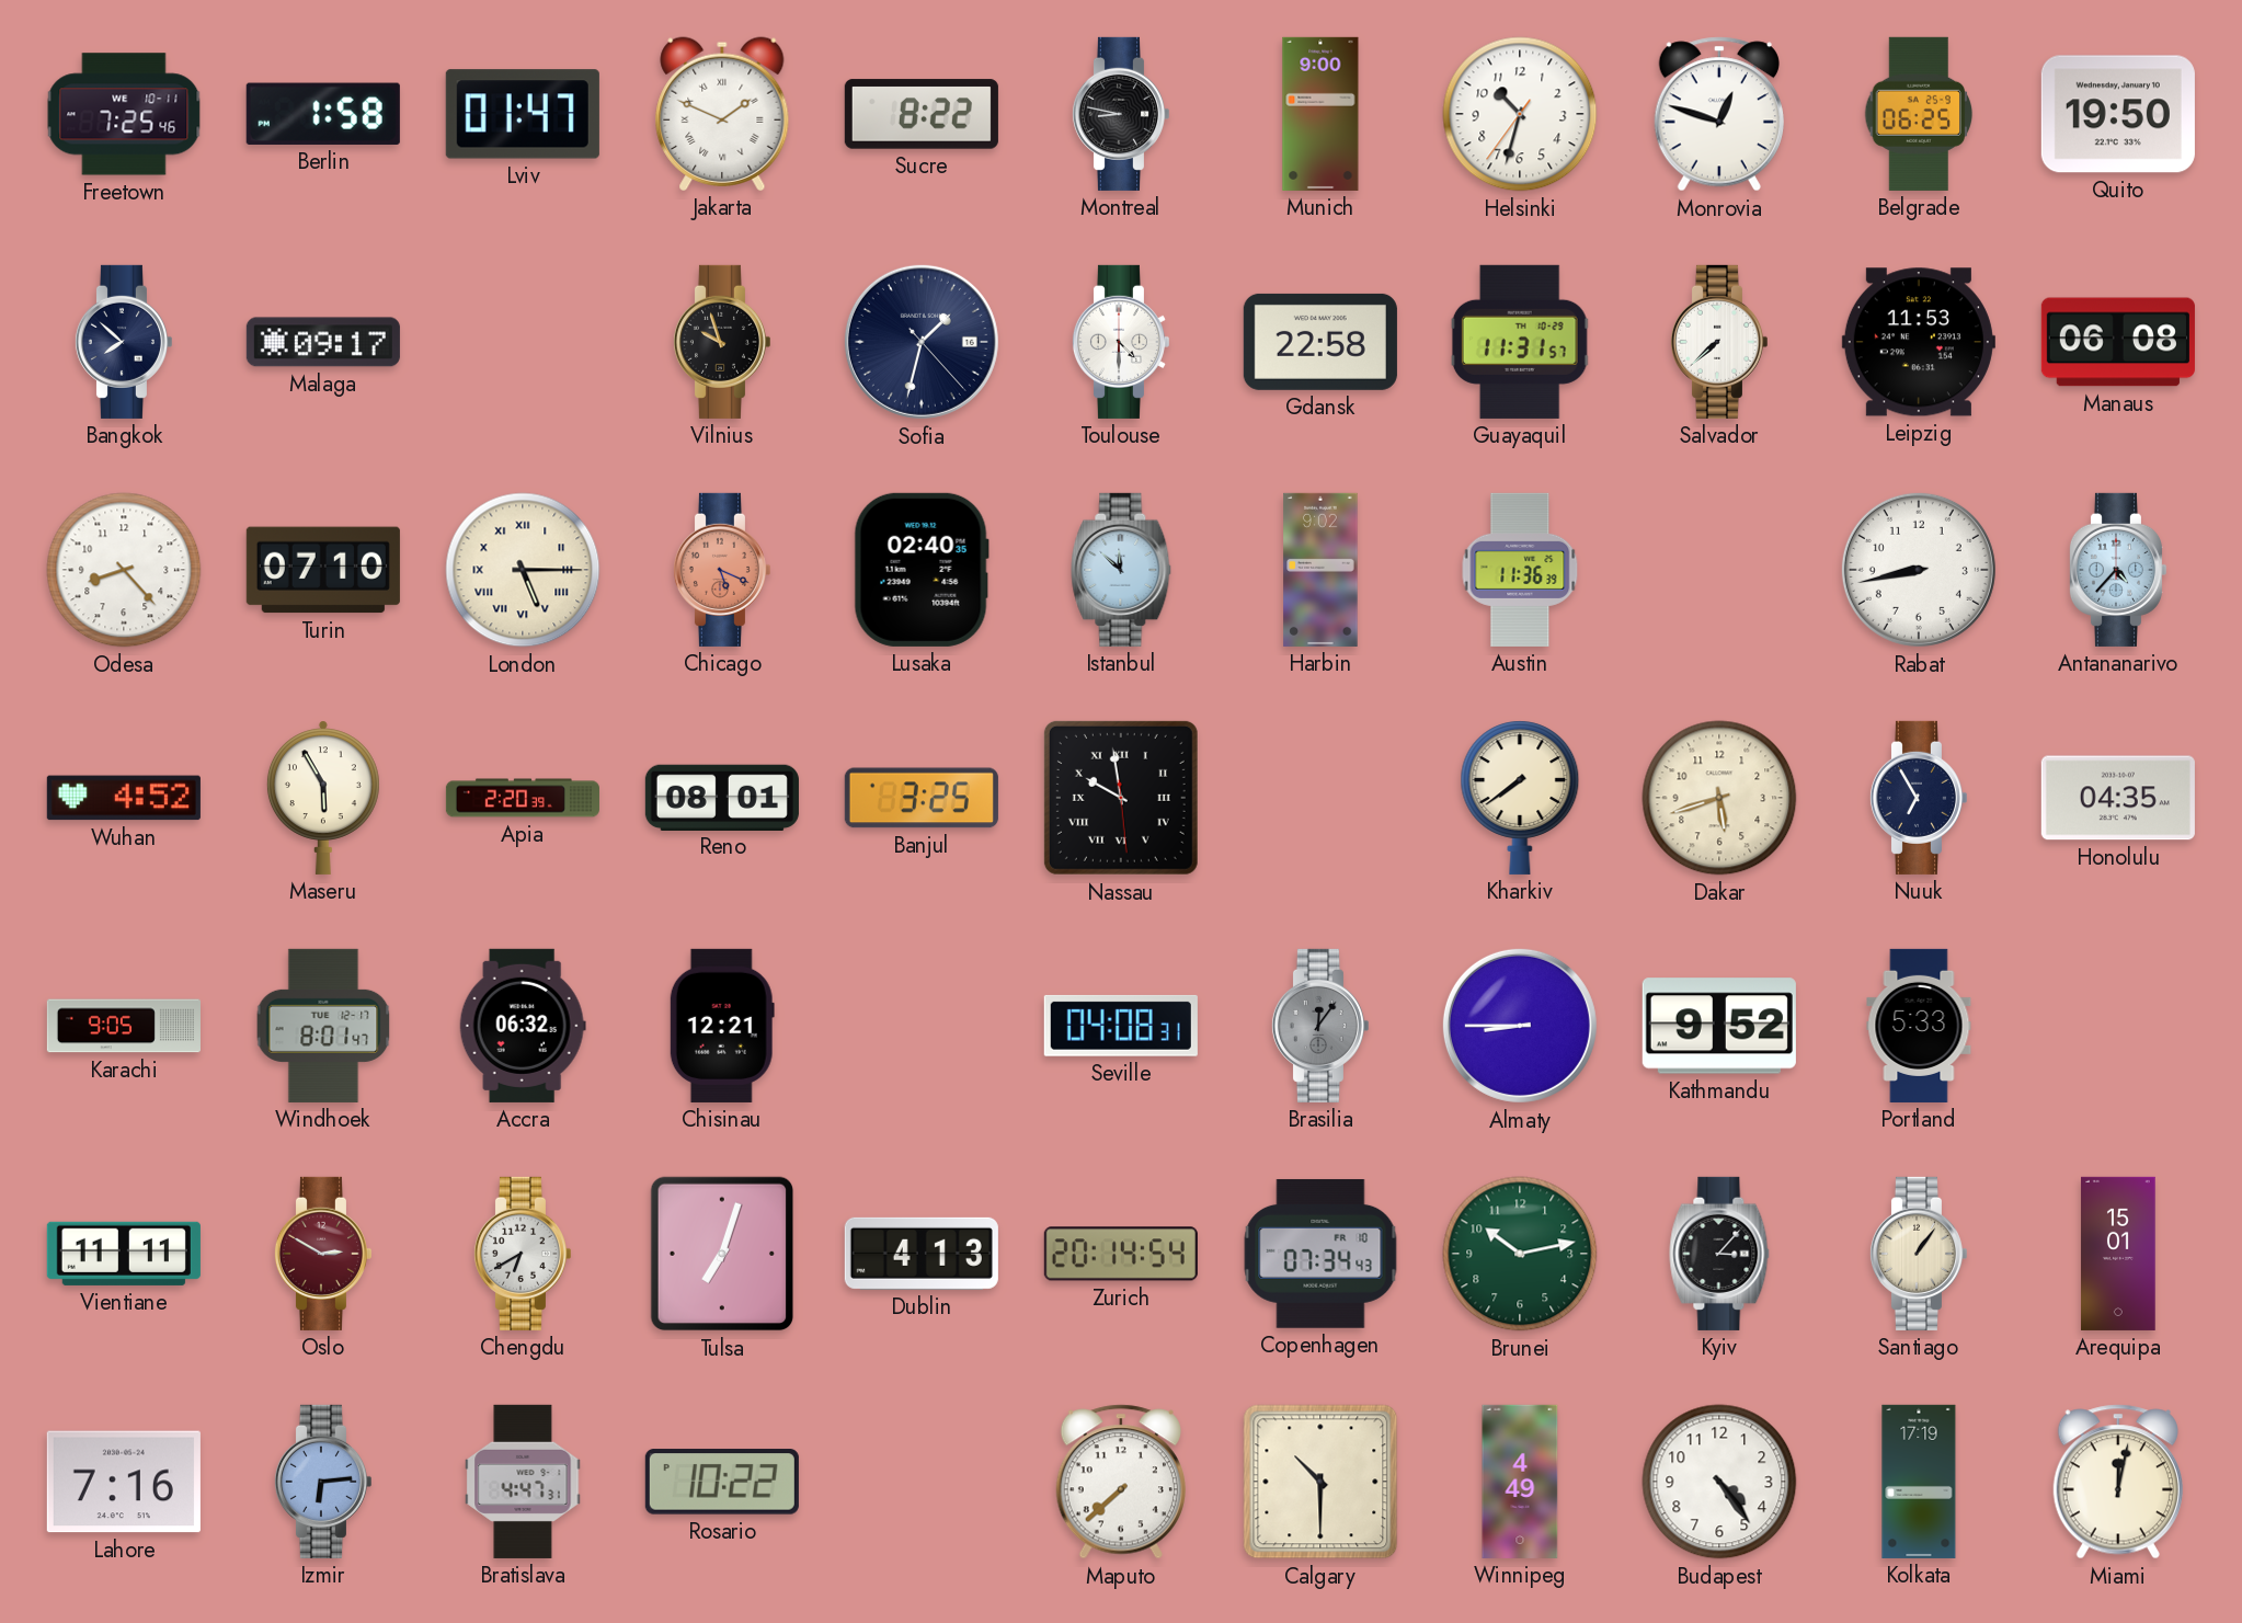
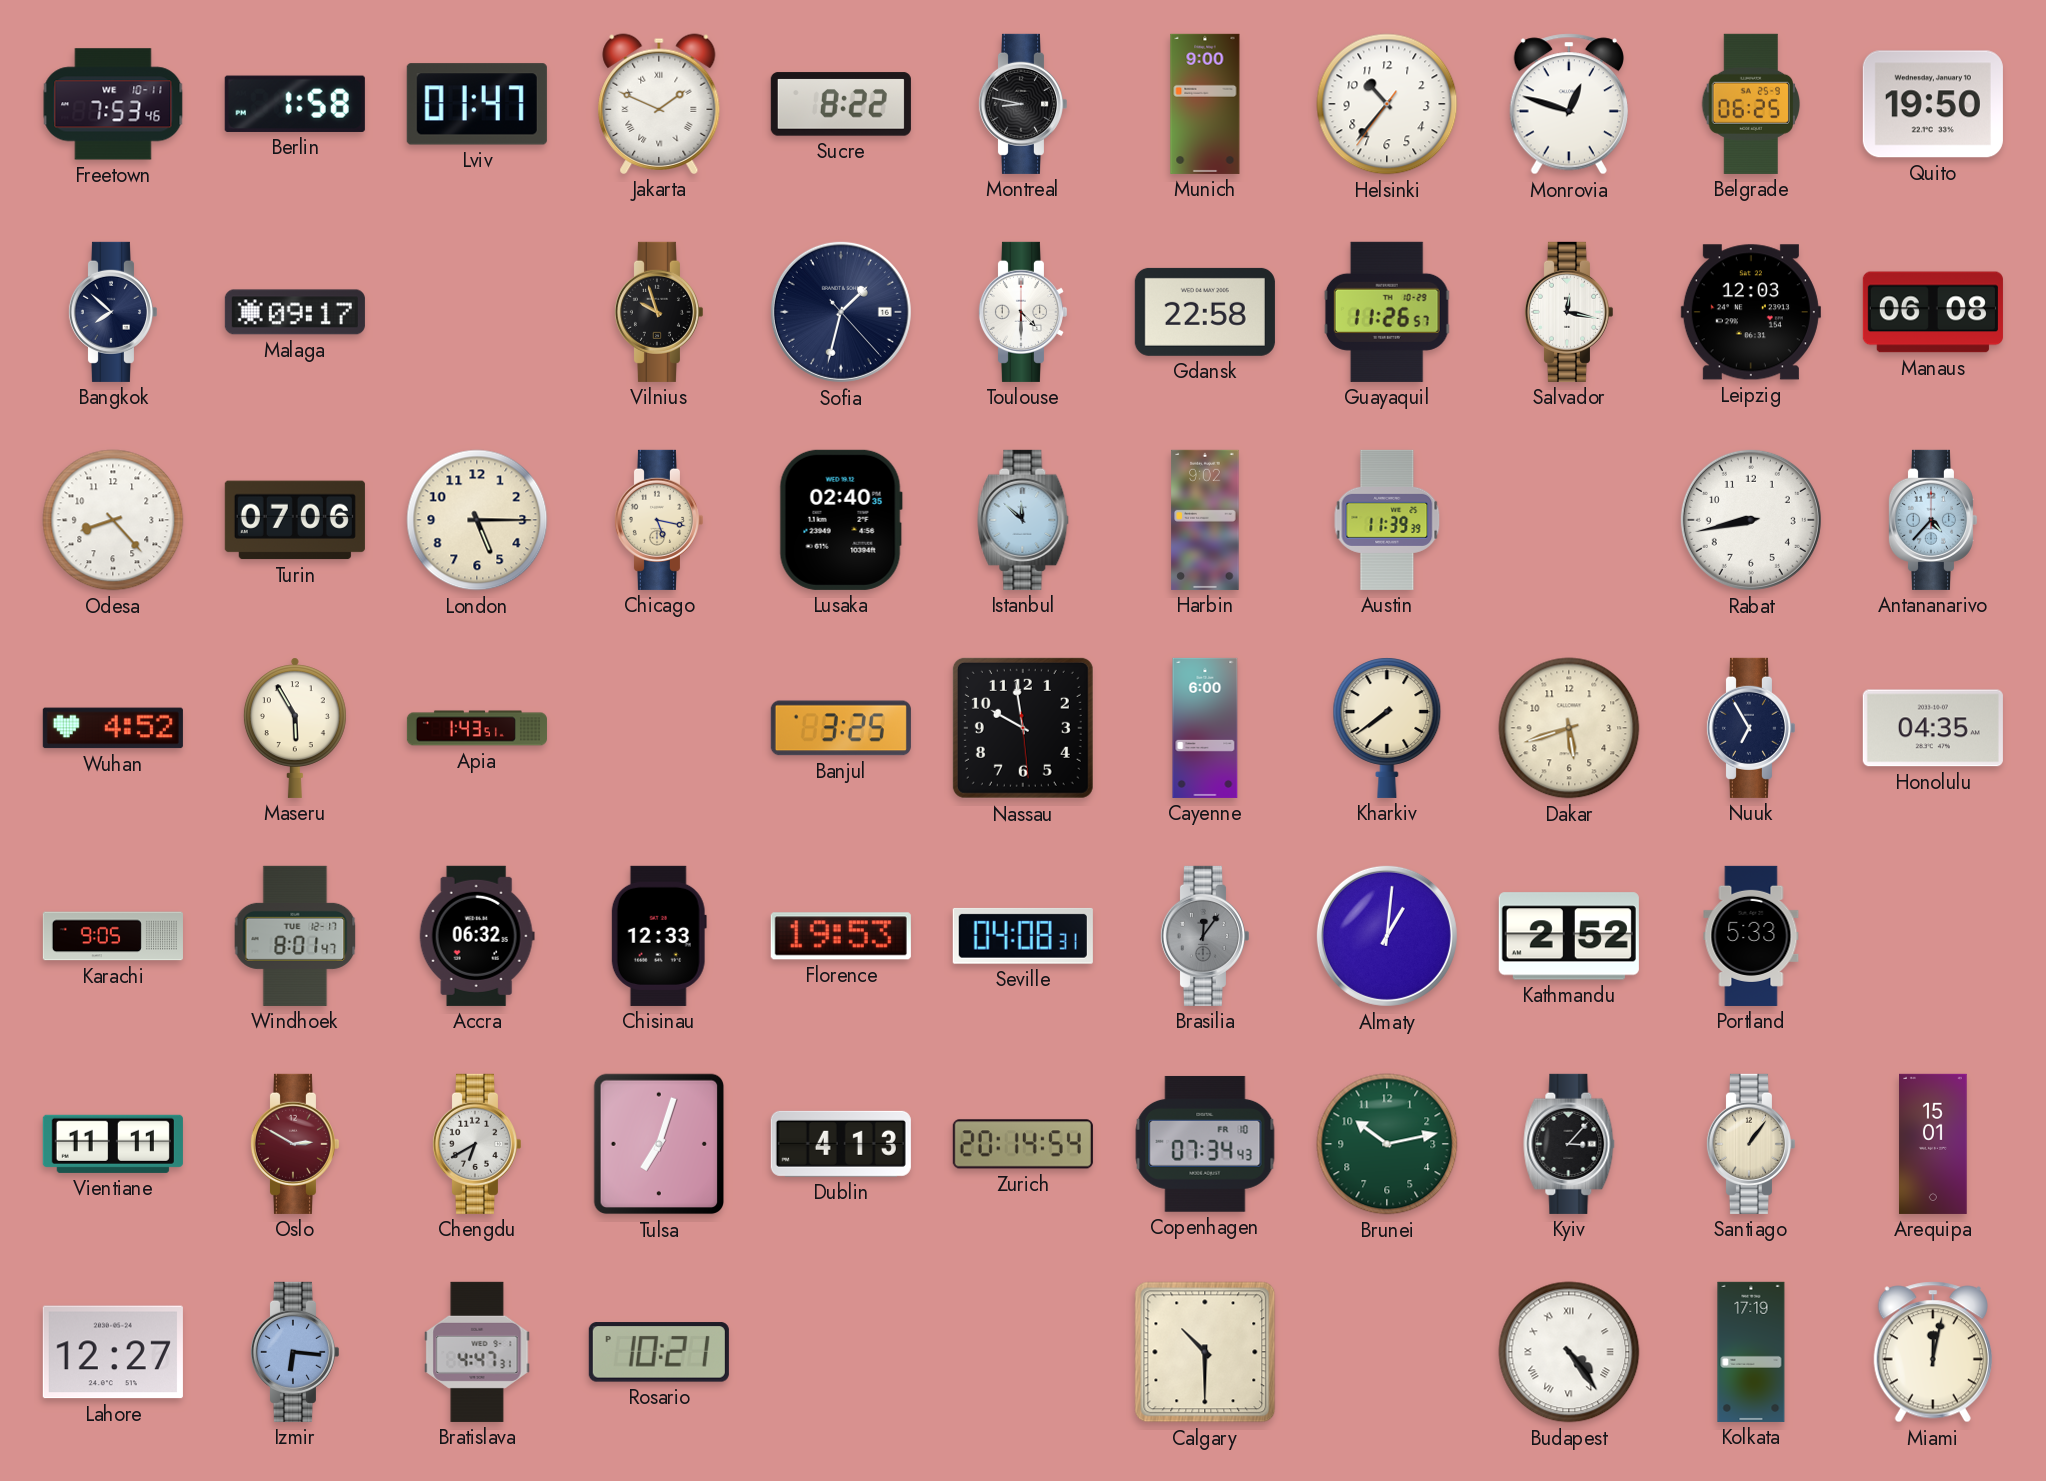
Freetown: 7:25 -> 7:53 (113, 104)
Helsinki: 10:32 -> 10:36 (1387, 104)
Guayaquil: 11:31 -> 11:26 (1387, 312)
Salvador: 7:38 -> 12:17 (1568, 312)
Leipzig: 11:53 -> 12:03 (1751, 312)
Turin: 07:10 -> 07:06 (295, 520)
London numerals: Roman -> Arabic (477, 520)
Chicago: 5:19 -> 5:17 (658, 520)
Chicago dial: salmon -> cream (658, 520)
Austin: 11:36 -> 11:39 (1387, 520)
Apia: 2:20 -> 1:43 (477, 728)
Reno: 08:01 -> none (722, 797)
Nassau numerals: Roman -> Arabic (1023, 728)
Cayenne: none -> 6:00 (1205, 728)
Chisinau: 12:21 -> 12:33 (659, 936)
Florence: none -> 19:53 (841, 936)
Almaty: 8:45 -> 1:01 (1387, 936)
Kathmandu: 9:52 -> 2:52 (1569, 936)
Lahore: 7:16 -> 12:27 (113, 1352)
Izmir: 6:14 -> 6:16 (294, 1352)
Rosario: 10:22 -> 10:21 (659, 1352)
Maputo: 7:38 -> none (1121, 1482)
Winnipeg: 4:49 -> none (1520, 1482)
Budapest numerals: Arabic -> Roman (1569, 1352)
